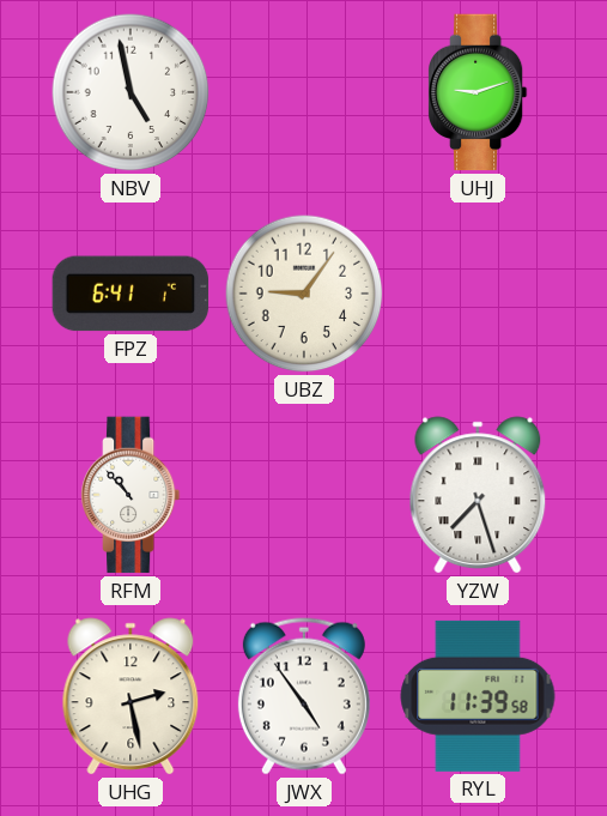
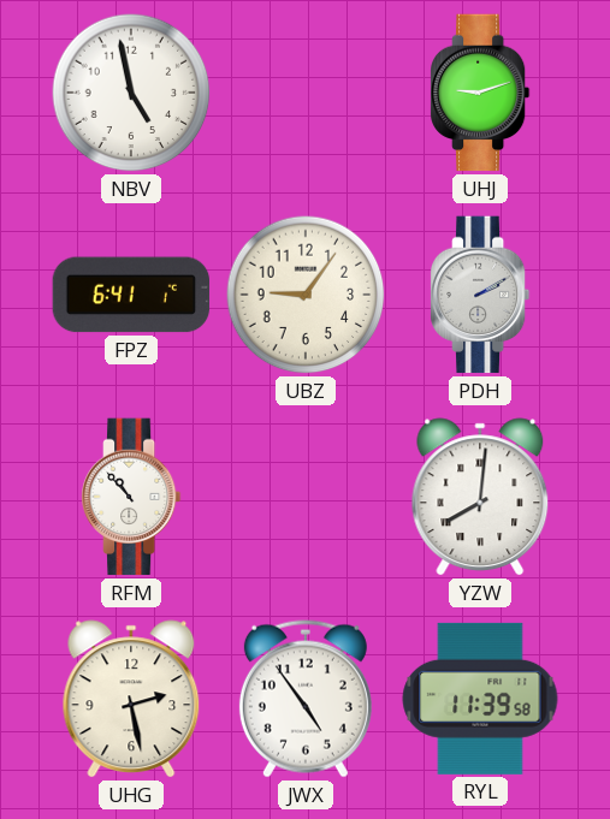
PDH: none -> 2:10 (480, 295)
YZW: 7:27 -> 8:01 (480, 497)
